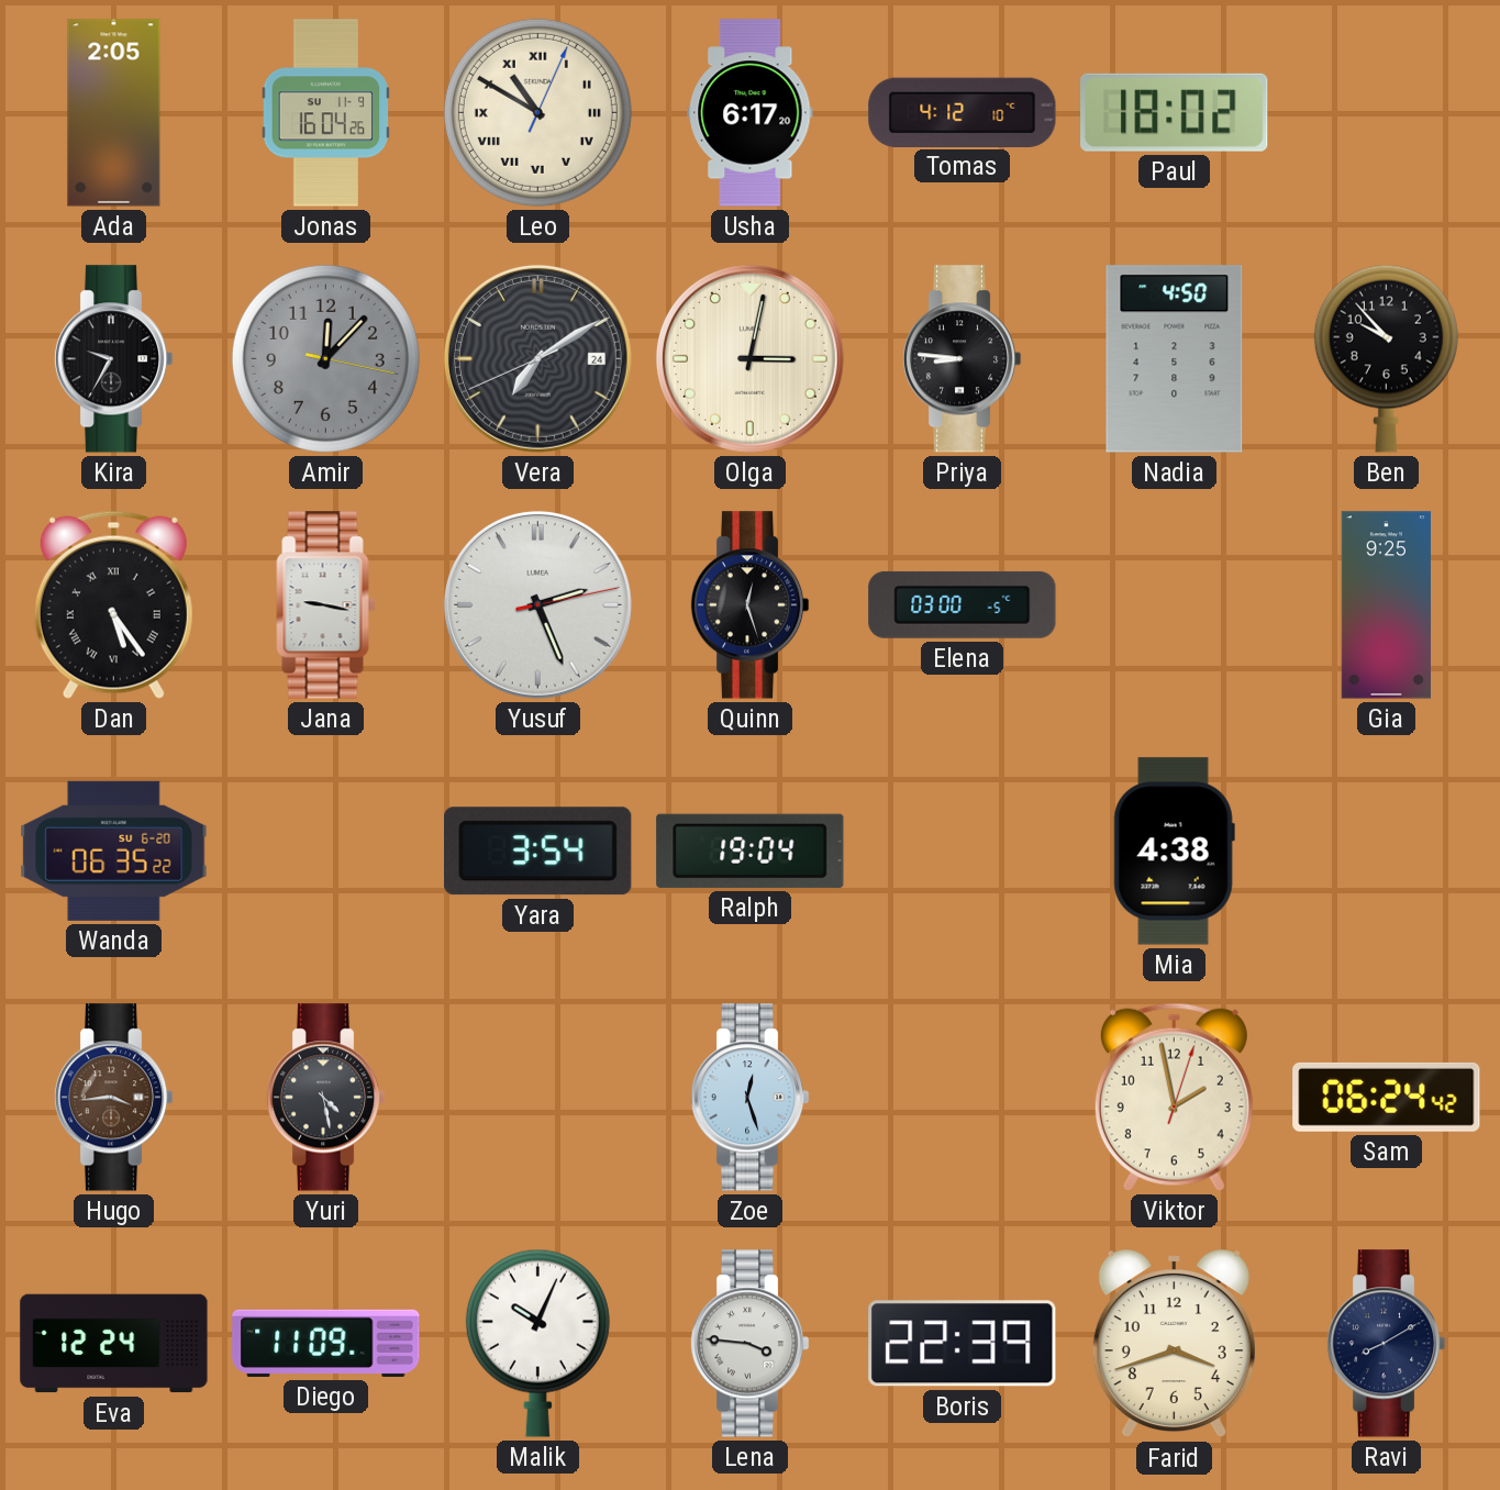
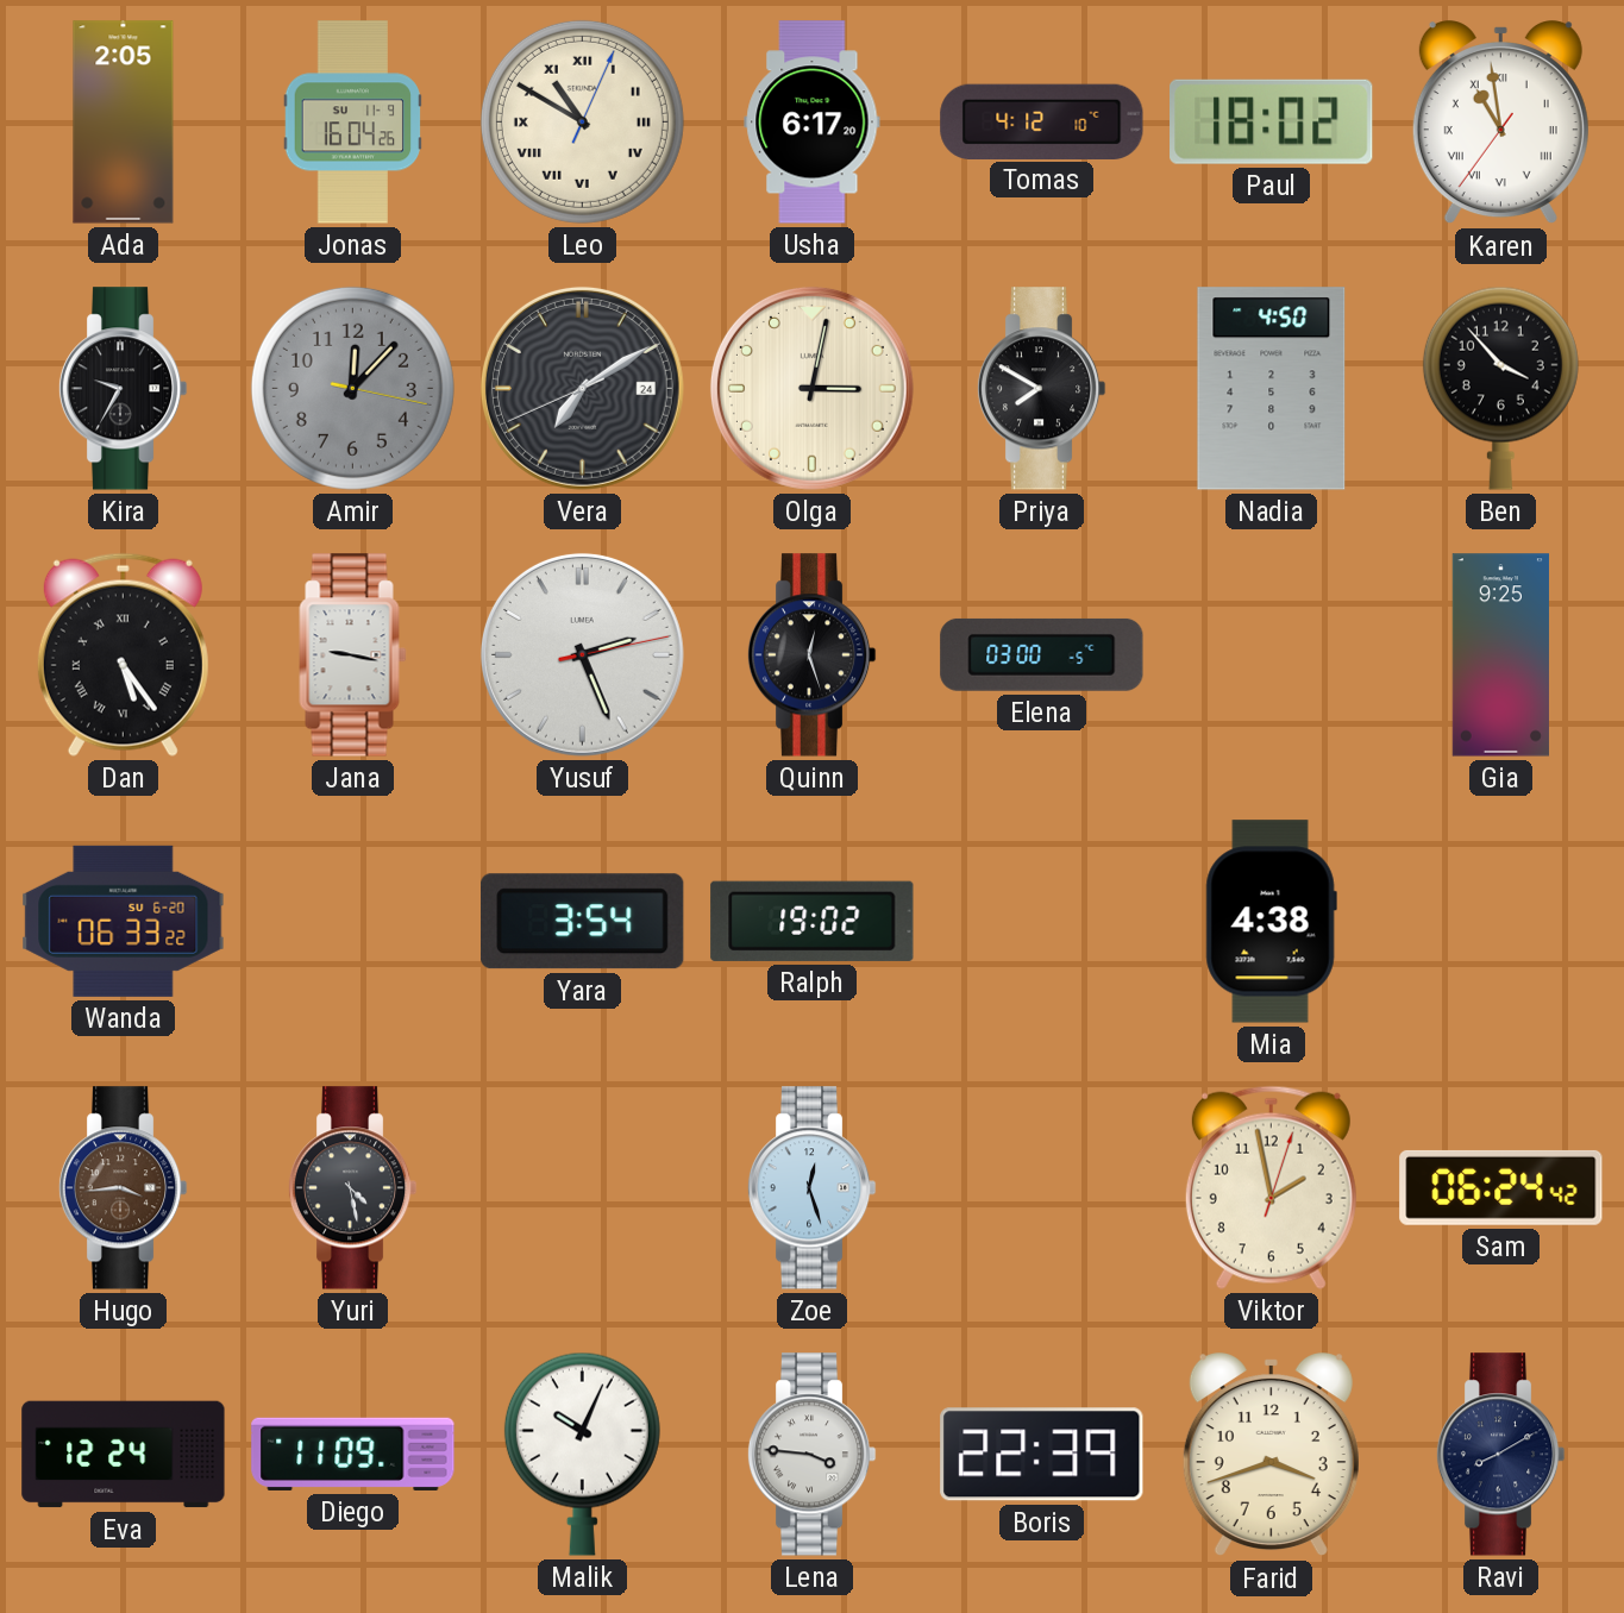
Karen: none -> 10:58 (1500, 123)
Priya: 8:46 -> 7:50 (1041, 389)
Ben: 9:53 -> 3:53 (1500, 388)
Wanda: 06:35 -> 06:33 (124, 921)
Ralph: 19:04 -> 19:02 (813, 921)
